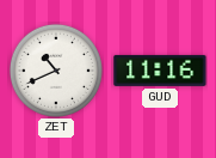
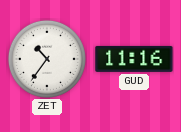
ZET: 10:41 -> 10:36 (47, 59)
